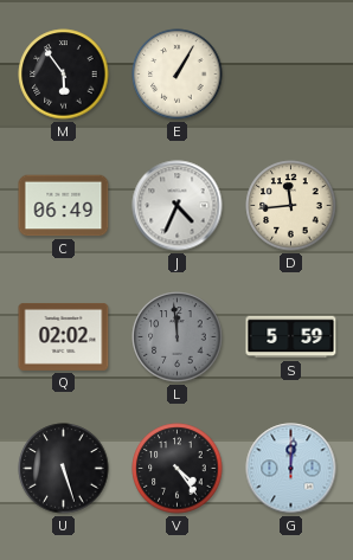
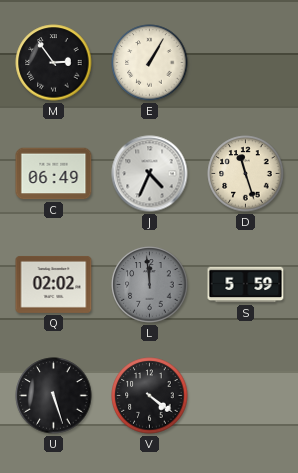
M: 5:54 -> 2:54 (54, 63)
D: 11:44 -> 11:27 (246, 174)
V: 4:24 -> 4:21 (150, 396)
G: 12:01 -> none (291, 469)
